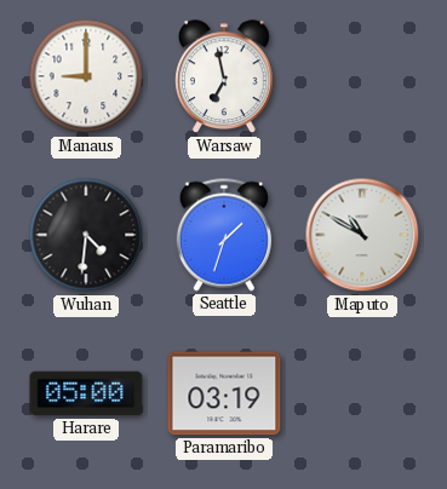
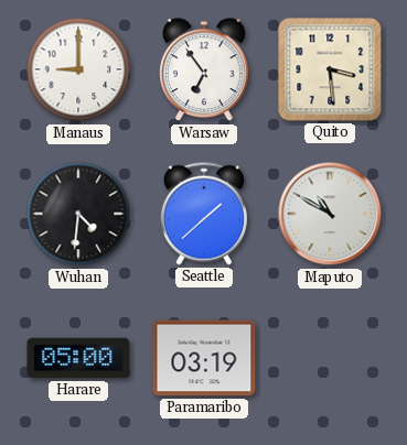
Warsaw: 6:58 -> 6:54 (204, 70)
Quito: none -> 3:29 (330, 69)
Seattle: 1:33 -> 1:38 (204, 214)
